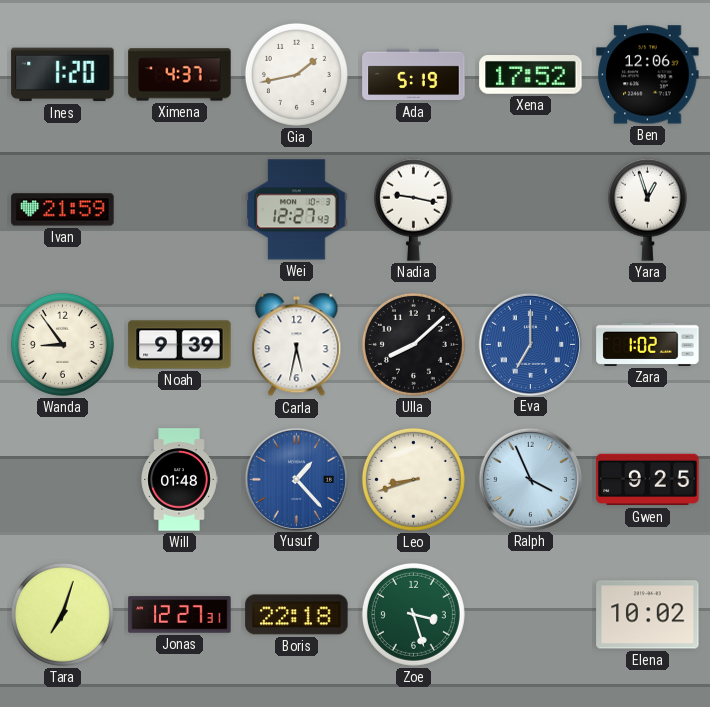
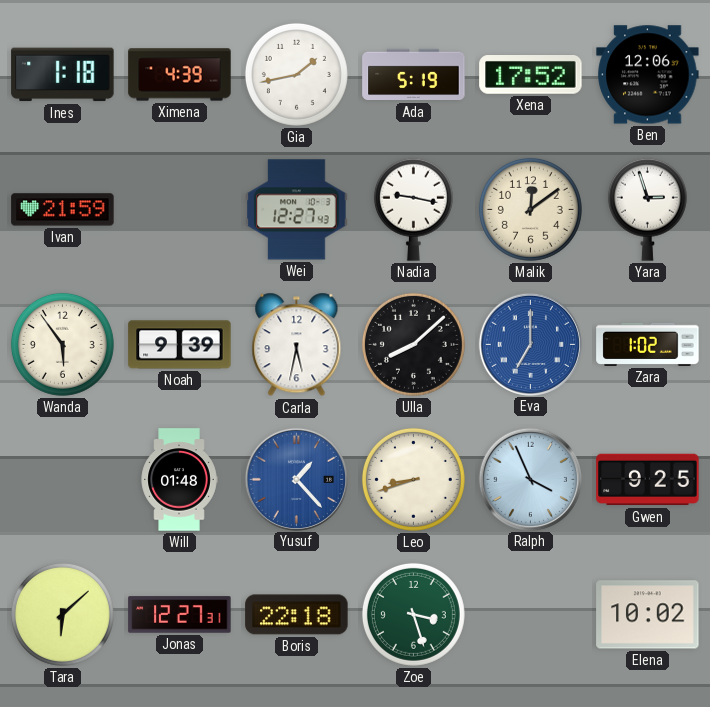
Ines: 1:20 -> 1:18 (63, 75)
Ximena: 4:37 -> 4:39 (180, 75)
Malik: none -> 12:09 (530, 209)
Yara: 12:57 -> 2:57 (647, 209)
Wanda: 8:54 -> 5:54 (62, 344)
Tara: 7:03 -> 6:08 (62, 614)
